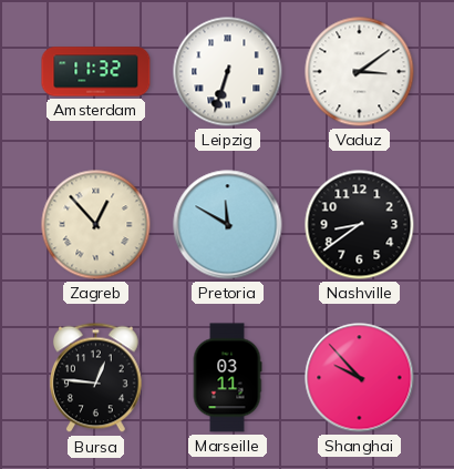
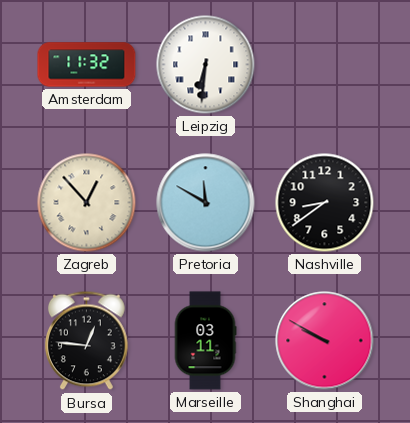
Leipzig: 6:33 -> 6:31 (206, 65)
Vaduz: 3:09 -> none (360, 72)
Shanghai: 9:53 -> 9:50 (325, 341)
